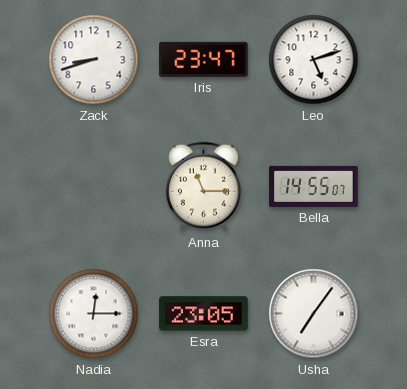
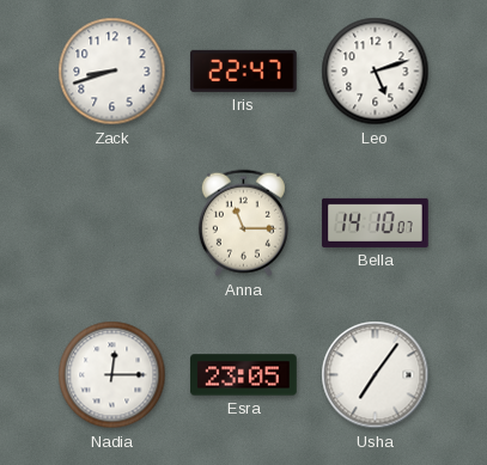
Iris: 23:47 -> 22:47 (244, 71)
Bella: 14:55 -> 14:10 (376, 222)
